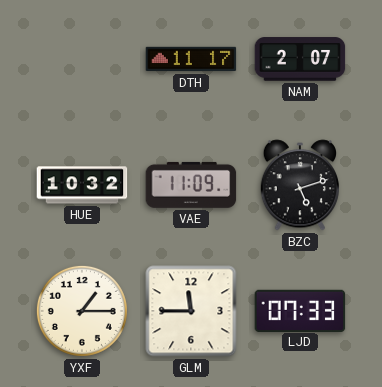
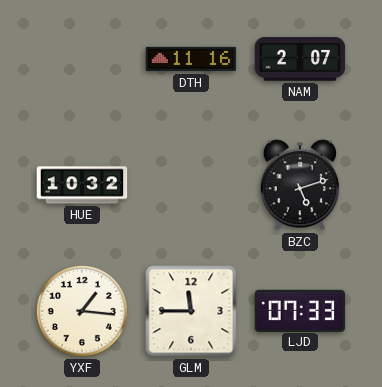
DTH: 11:17 -> 11:16 (191, 59)
VAE: 11:09 -> none (191, 185)
YXF: 1:15 -> 1:16 (82, 311)
